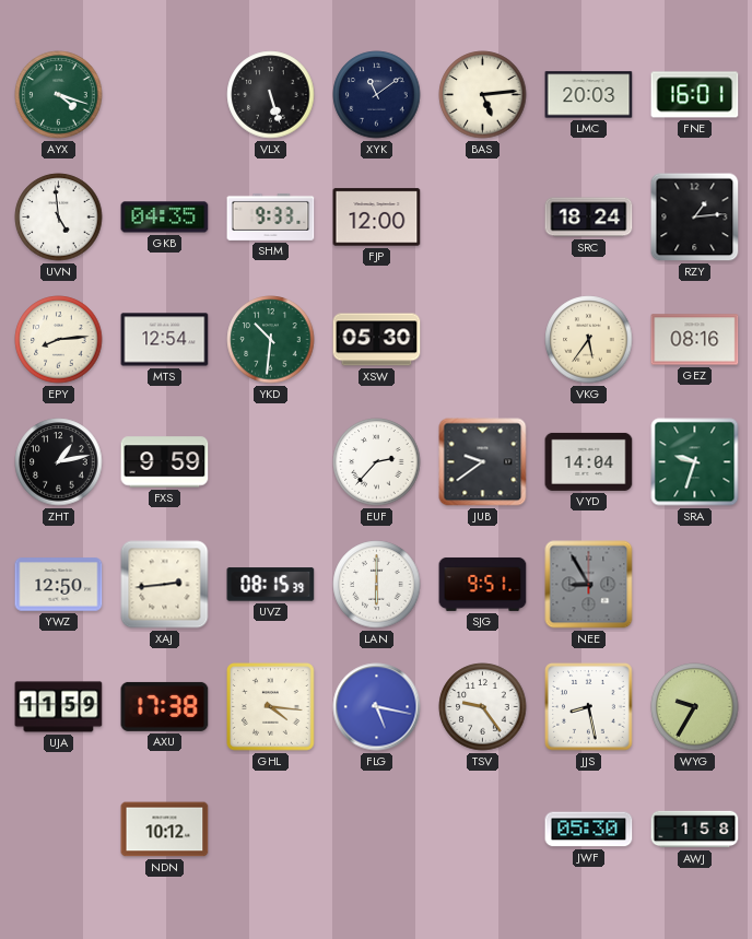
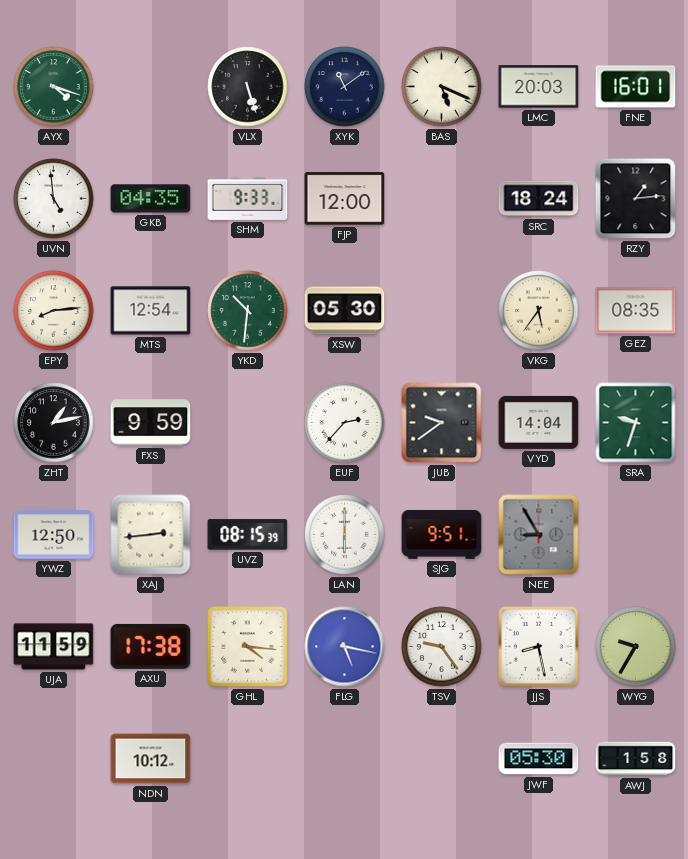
BAS: 5:14 -> 5:19 (442, 87)
GEZ: 08:16 -> 08:35 (636, 311)
